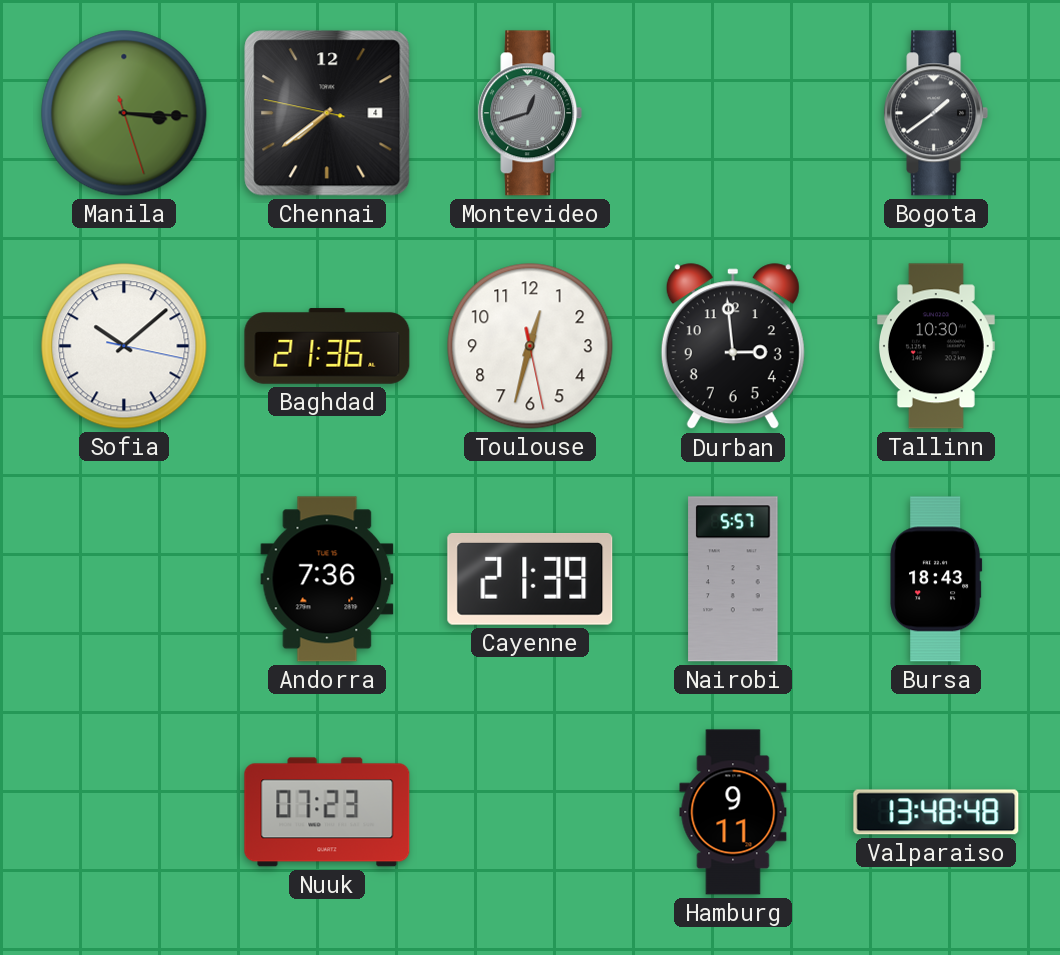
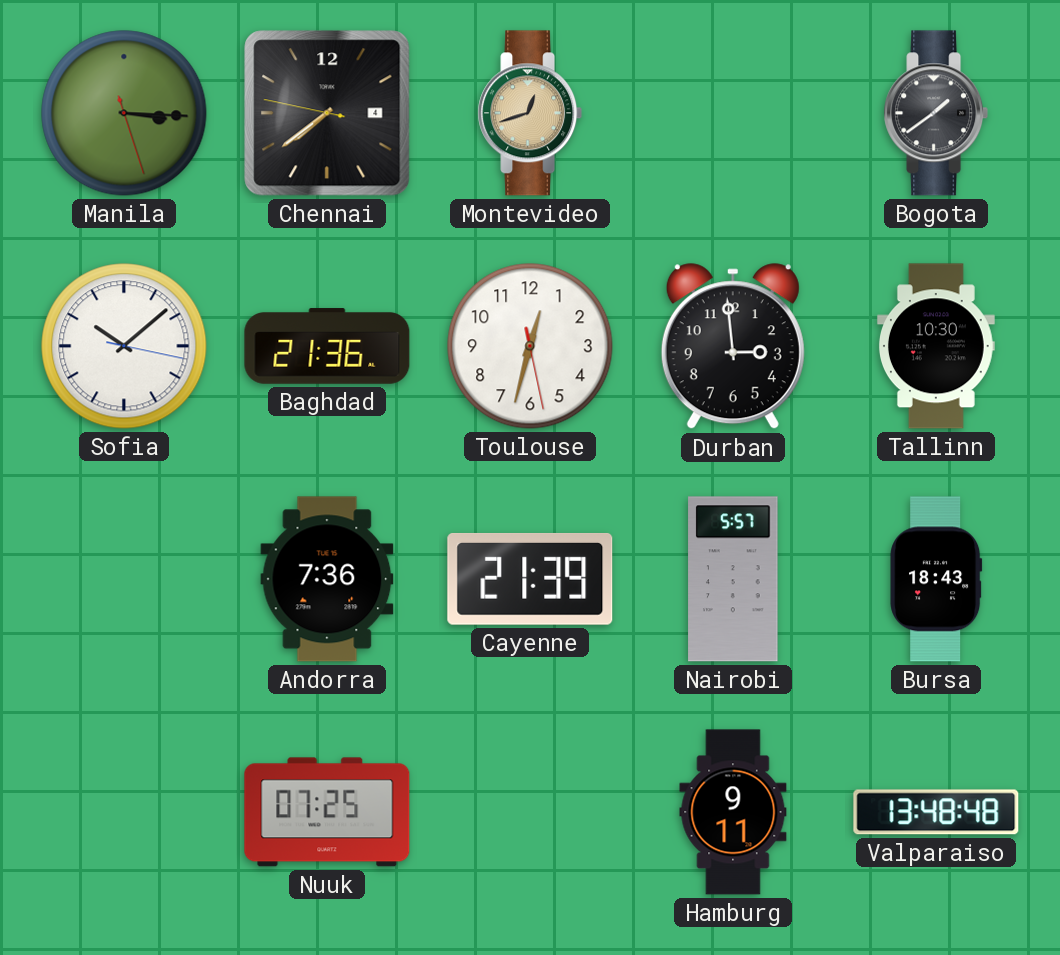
Montevideo dial: grey -> champagne (530, 113)
Nuuk: 07:23 -> 07:25 (327, 812)
